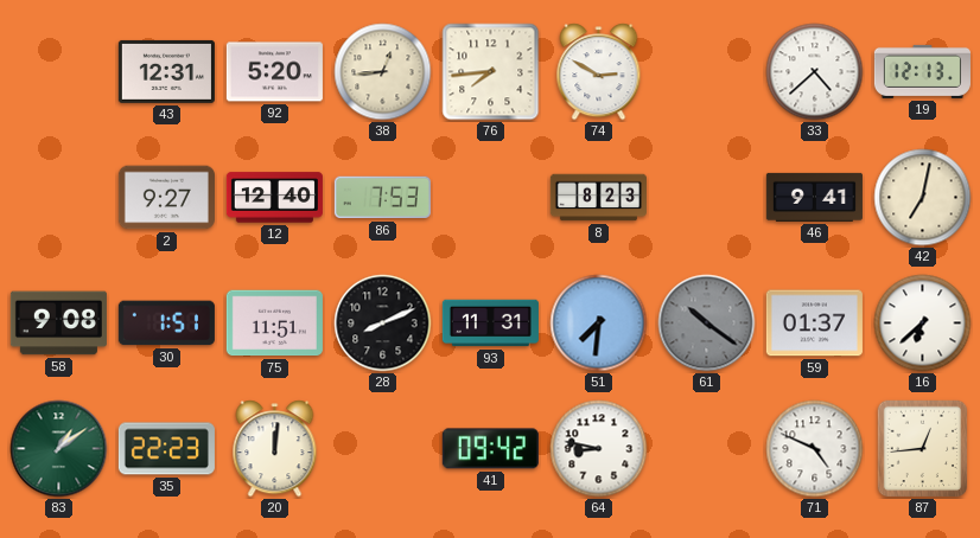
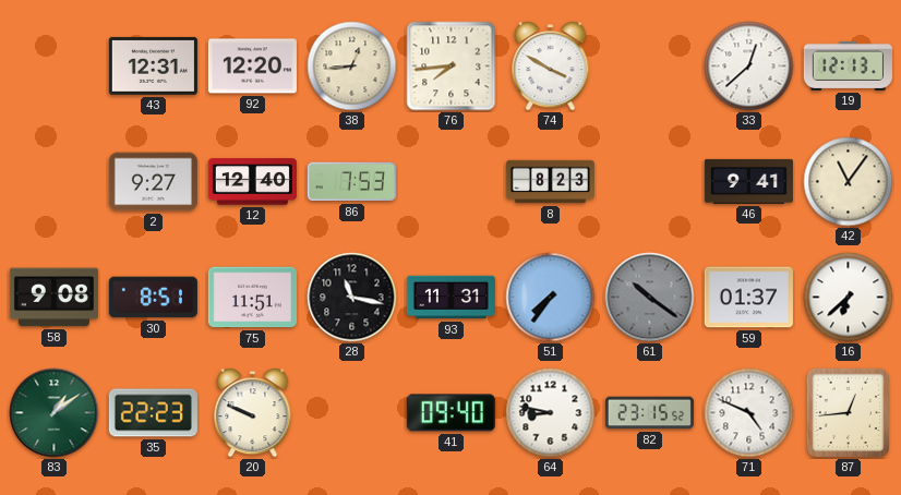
92: 5:20 -> 12:20 (252, 67)
74: 2:50 -> 3:50 (551, 67)
33: 4:38 -> 12:38 (749, 67)
42: 7:02 -> 11:06 (849, 182)
30: 1:51 -> 8:51 (153, 298)
28: 8:11 -> 11:17 (352, 298)
51: 7:31 -> 7:36 (551, 298)
20: 12:01 -> 9:49 (253, 413)
41: 09:42 -> 09:40 (450, 413)
82: none -> 23:15 (649, 413)
